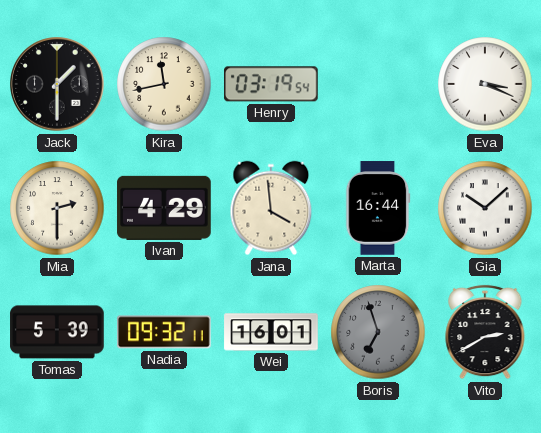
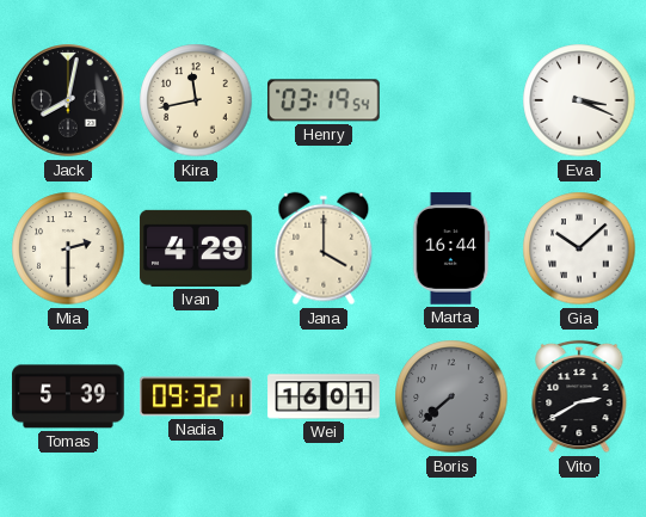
Jack: 1:30 -> 8:02 (68, 100)
Jana: 3:59 -> 4:00 (324, 248)
Boris: 6:57 -> 7:38 (451, 396)
